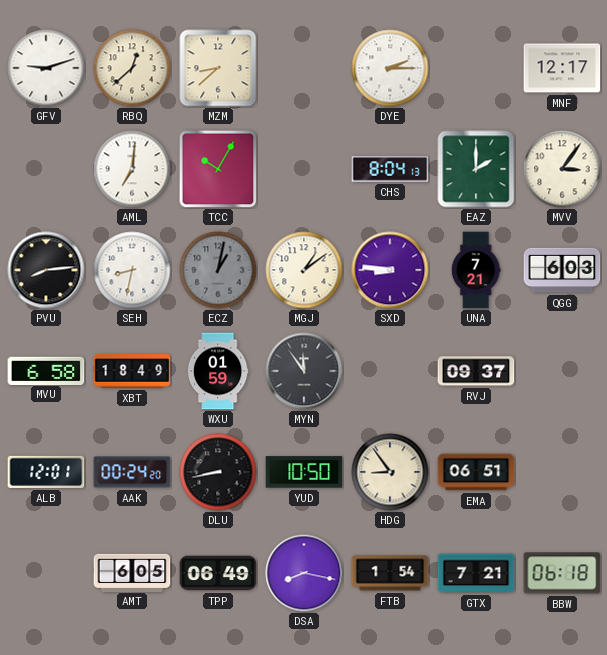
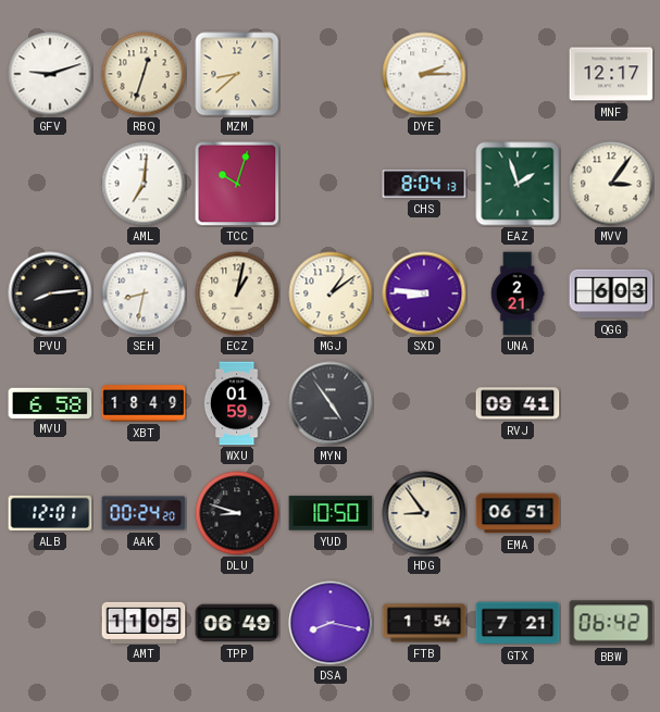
RBQ: 12:38 -> 12:33 (144, 74)
TCC: 10:05 -> 10:03 (237, 184)
EAZ: 2:00 -> 1:57 (518, 184)
ECZ dial: grey -> cream (237, 293)
UNA: 7:21 -> 2:21 (518, 293)
MYN: 11:54 -> 4:54 (331, 403)
RVJ: 09:37 -> 09:41 (518, 403)
DLU: 8:43 -> 8:48 (237, 513)
AMT: 6:05 -> 11:05 (144, 622)
BBW: 06:18 -> 06:42 (611, 623)
